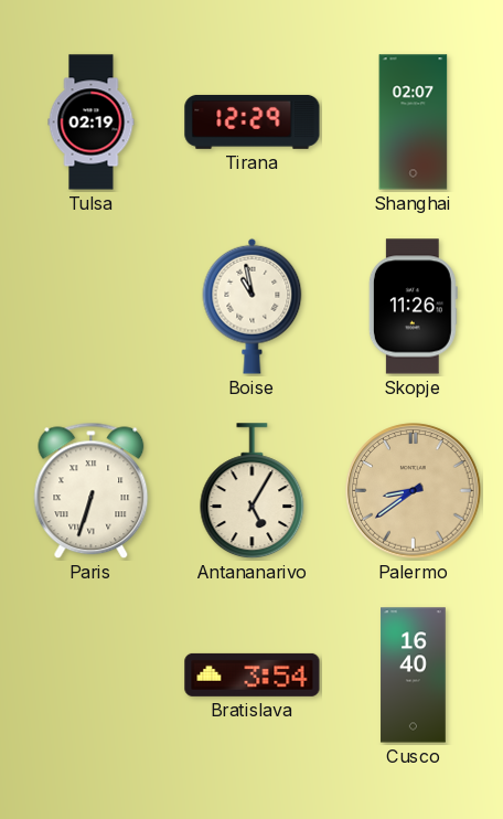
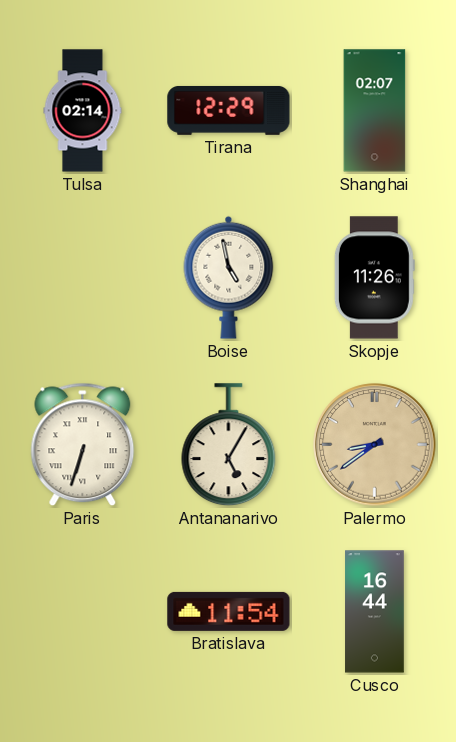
Tulsa: 02:19 -> 02:14 (83, 111)
Boise: 10:58 -> 4:58 (229, 277)
Bratislava: 3:54 -> 11:54 (229, 611)
Cusco: 16:40 -> 16:44 (375, 612)
